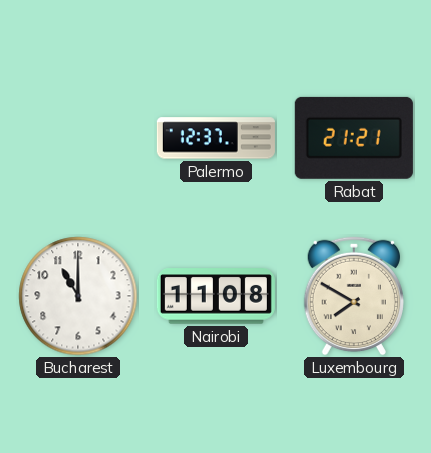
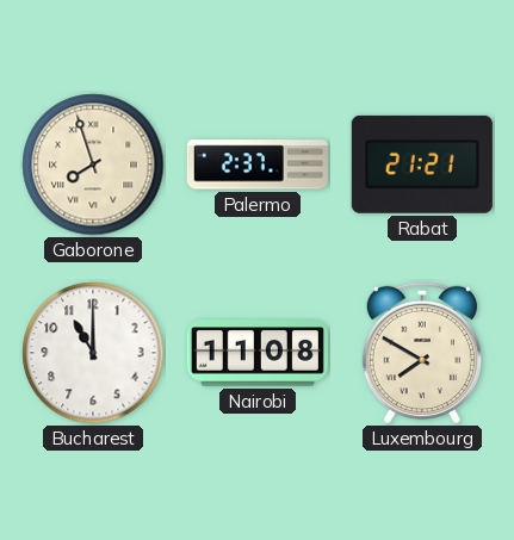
Gaborone: none -> 7:57 (93, 165)
Palermo: 12:37 -> 2:37 (258, 165)
